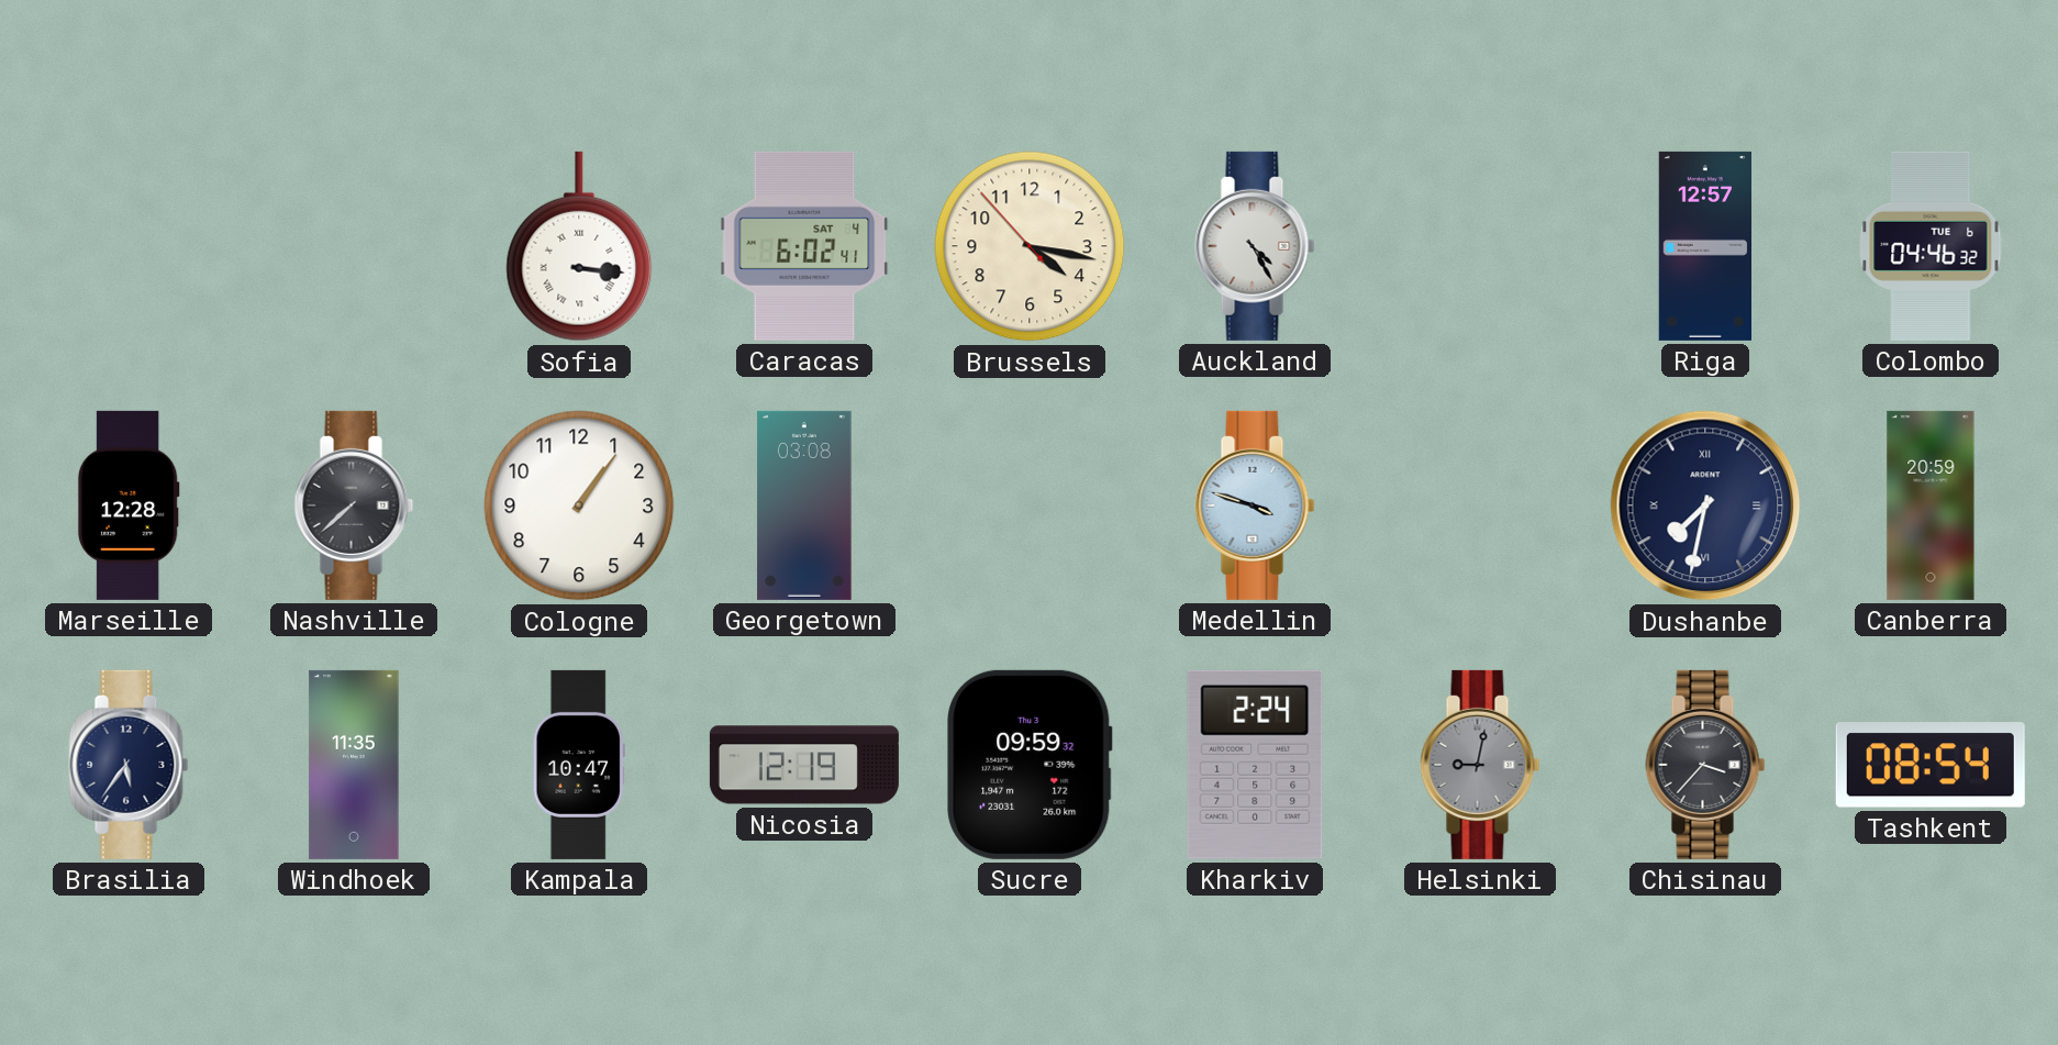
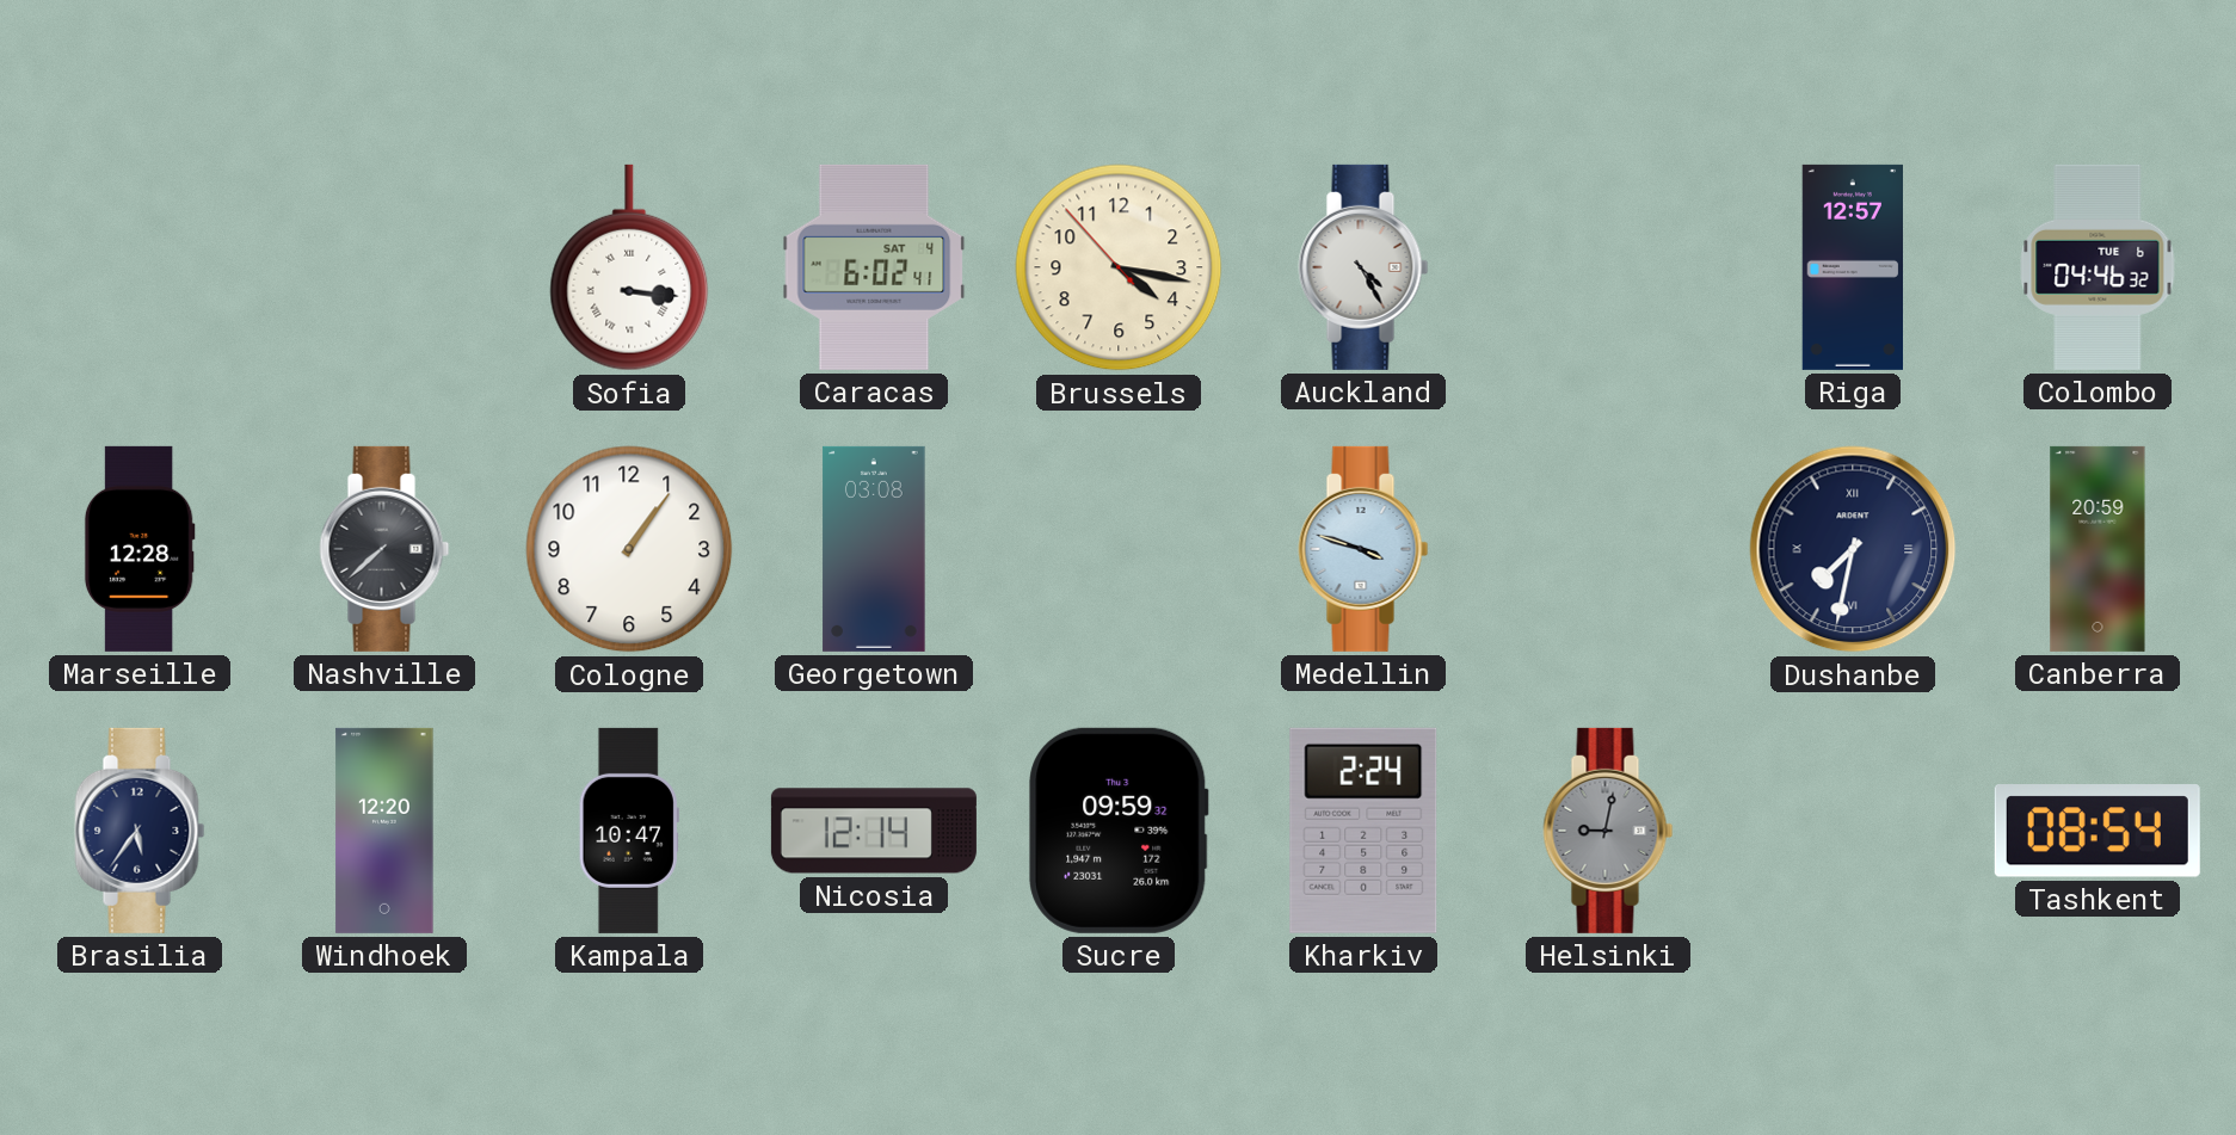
Windhoek: 11:35 -> 12:20 (384, 831)
Nicosia: 12:19 -> 12:14 (874, 831)
Chisinau: 3:37 -> none (1705, 765)
